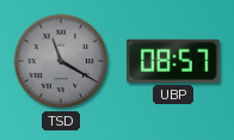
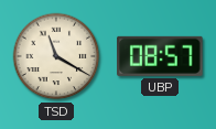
TSD dial: grey -> cream (56, 56)
